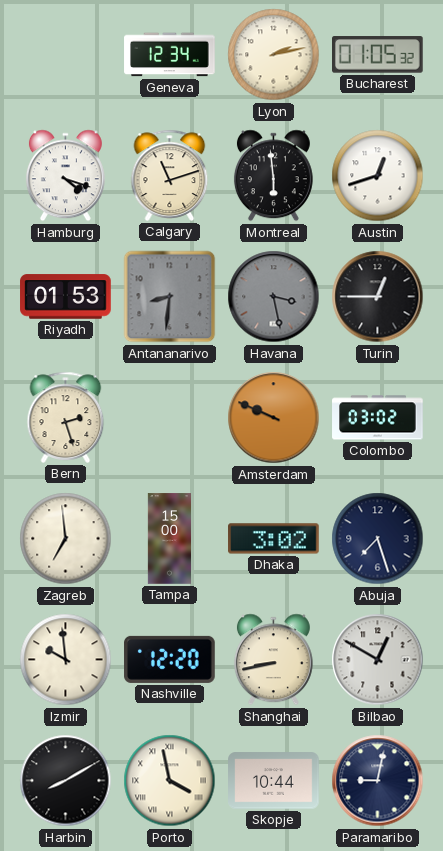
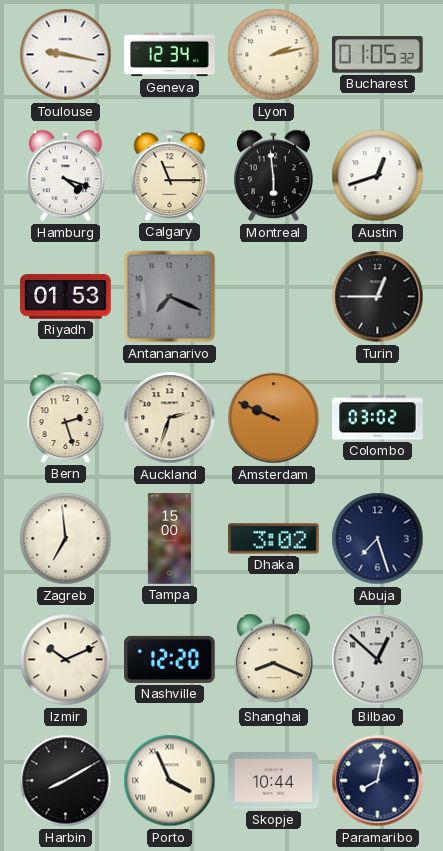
Toulouse: none -> 9:17 (66, 55)
Calgary: 11:12 -> 11:15 (170, 175)
Antananarivo: 8:31 -> 7:19 (170, 297)
Havana: 3:28 -> none (274, 297)
Auckland: none -> 2:33 (170, 418)
Izmir: 9:59 -> 10:11 (66, 660)
Shanghai: 8:43 -> 8:19 (273, 660)
Bilbao: 12:50 -> 12:52 (378, 660)
Porto: 3:58 -> 3:56 (170, 781)
Paramaribo: 9:02 -> 8:02 (378, 781)
